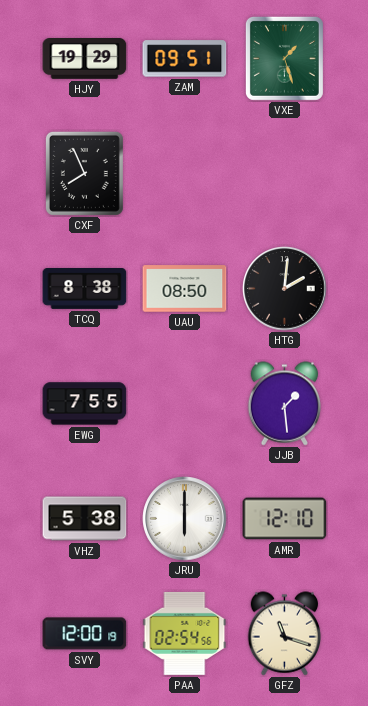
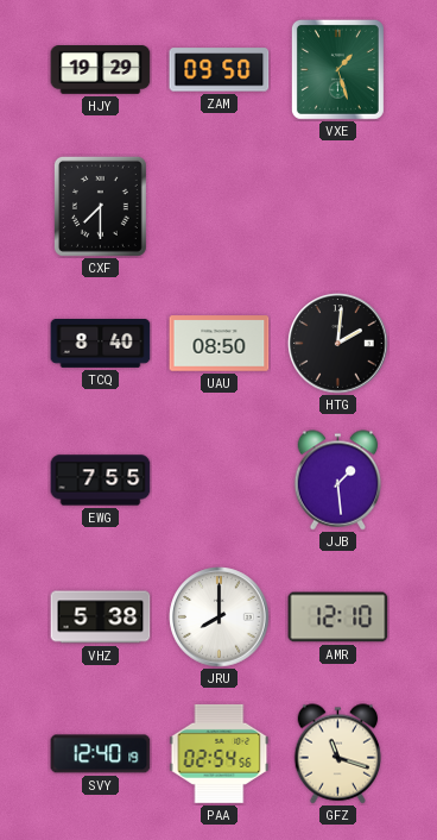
ZAM: 09:51 -> 09:50 (220, 70)
CXF: 7:56 -> 7:30 (100, 206)
TCQ: 8:38 -> 8:40 (101, 344)
JRU: 6:00 -> 8:00 (220, 618)
SVY: 12:00 -> 12:40 (101, 754)
